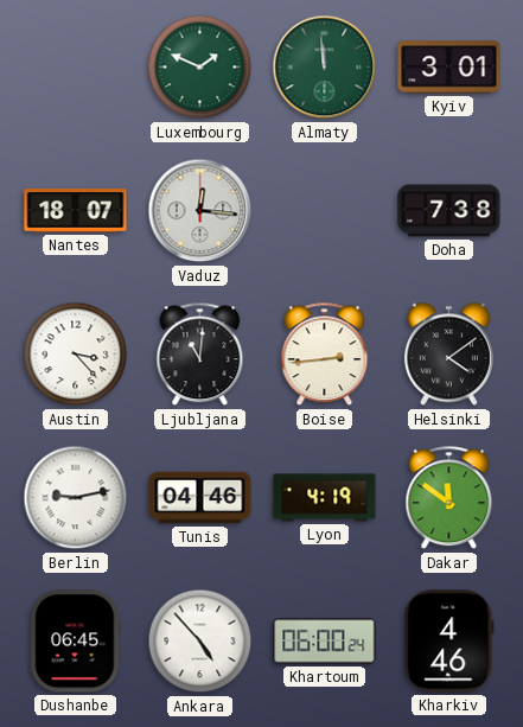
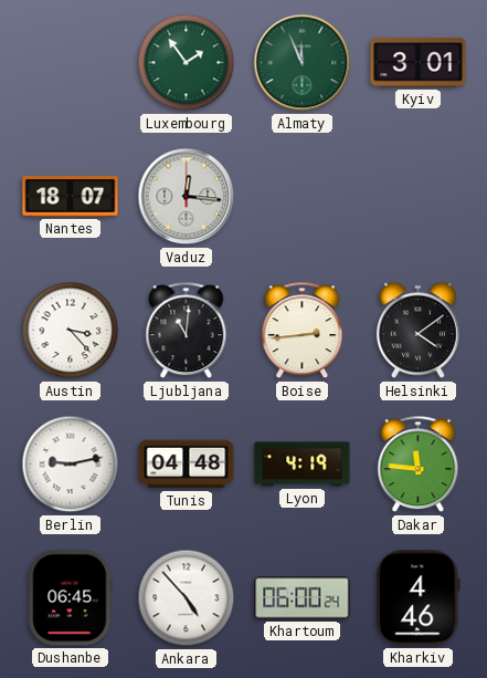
Luxembourg: 1:49 -> 1:54 (187, 63)
Almaty: 11:59 -> 11:56 (303, 63)
Doha: 7:38 -> none (449, 211)
Tunis: 04:46 -> 04:48 (187, 465)
Dakar: 11:51 -> 11:46 (419, 465)
